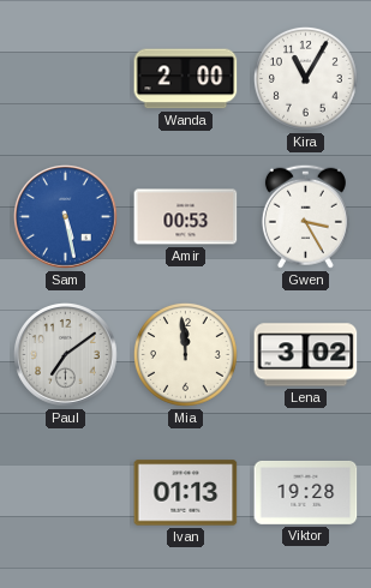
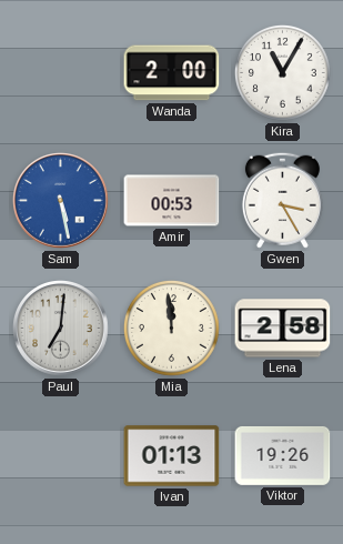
Paul: 7:09 -> 7:01 (61, 329)
Lena: 3:02 -> 2:58 (283, 329)
Viktor: 19:28 -> 19:26 (283, 455)
